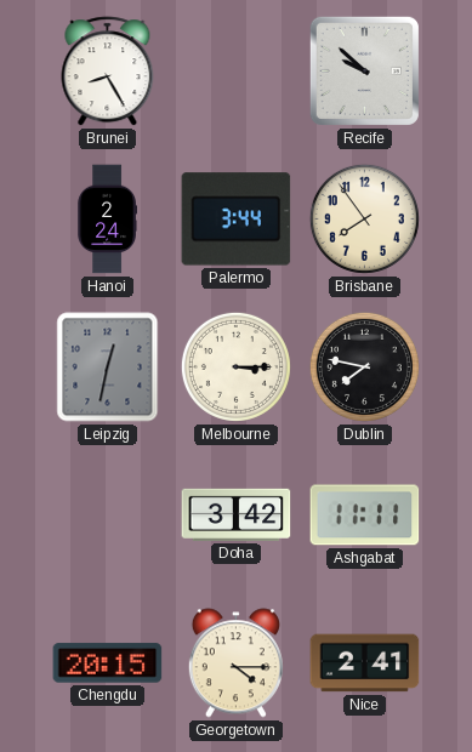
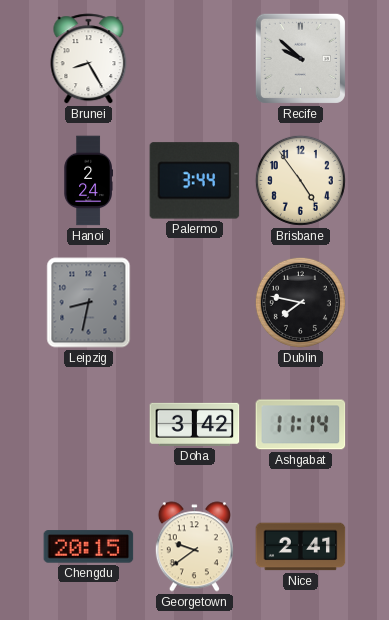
Brisbane: 7:54 -> 4:54 (300, 180)
Leipzig: 12:32 -> 8:32 (89, 303)
Melbourne: 3:15 -> none (235, 366)
Ashgabat: 11:11 -> 11:14 (301, 425)
Georgetown: 4:15 -> 9:39 (194, 547)
